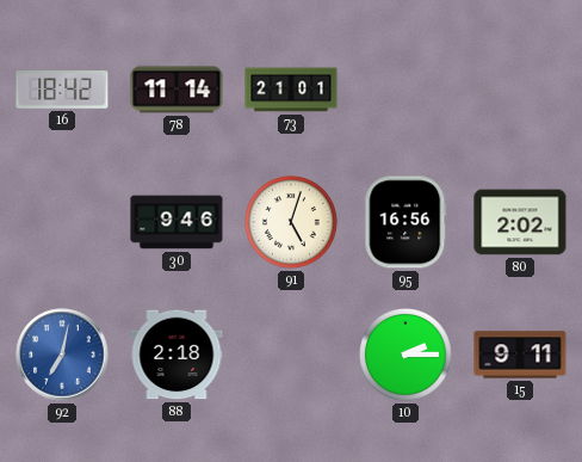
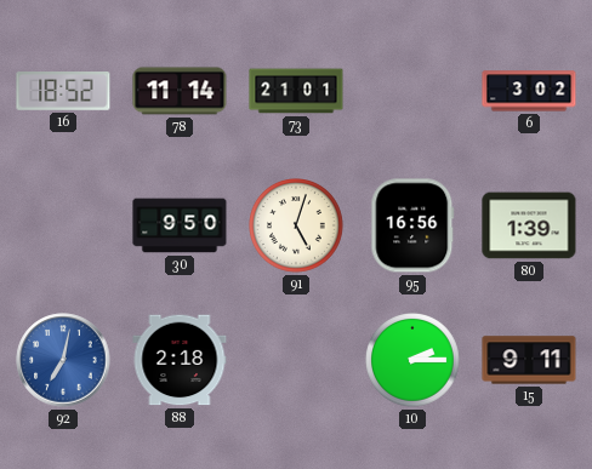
16: 18:42 -> 18:52 (63, 92)
6: none -> 3:02 (529, 91)
30: 9:46 -> 9:50 (180, 225)
80: 2:02 -> 1:39 (529, 225)
